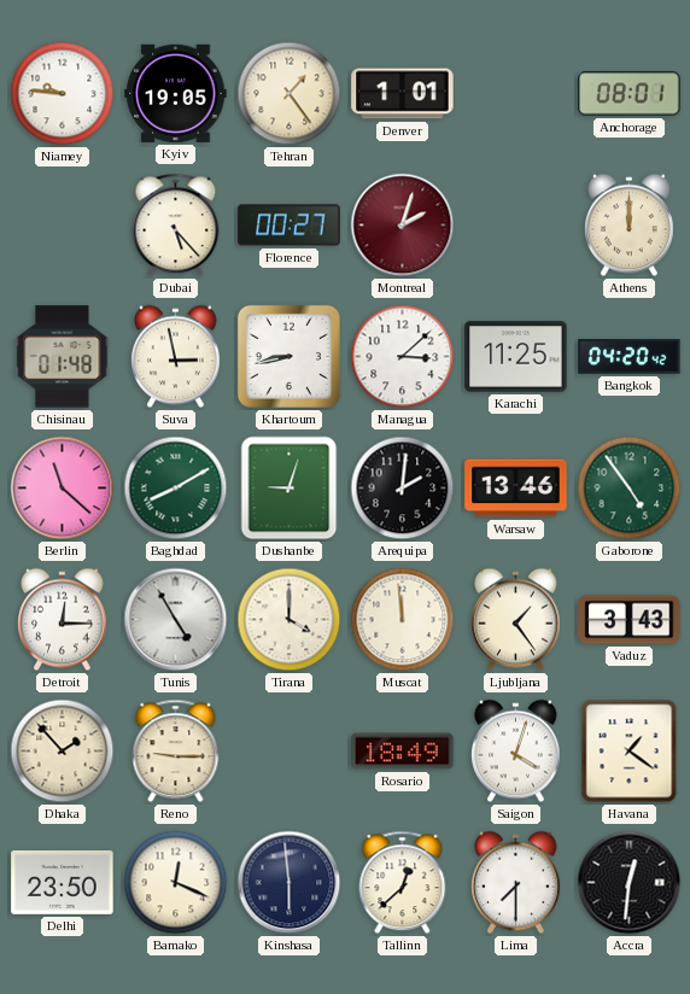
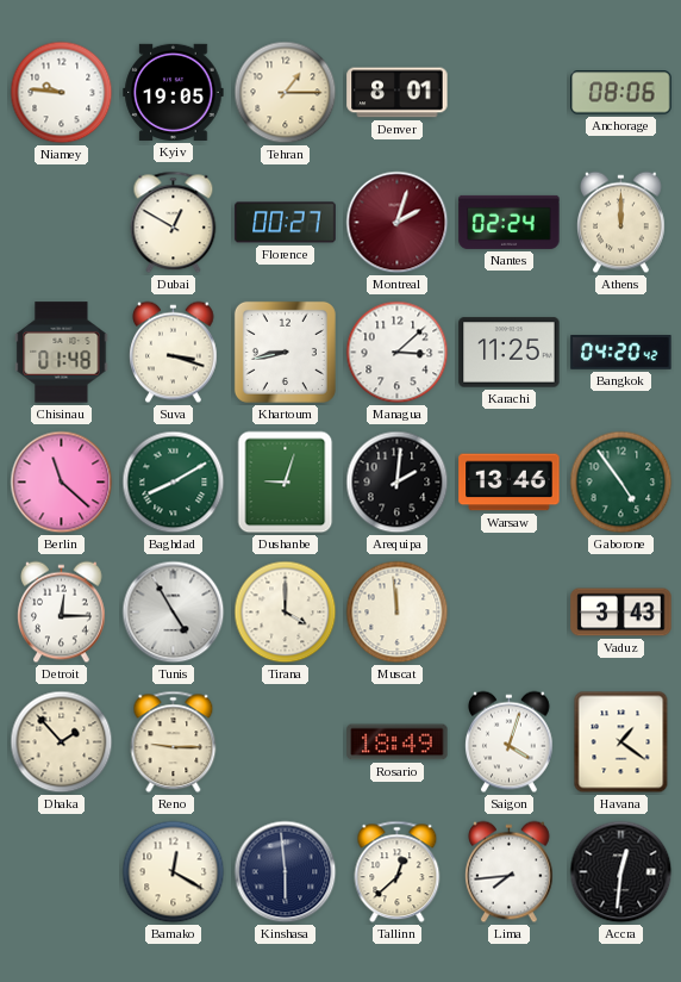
Tehran: 1:24 -> 1:15 (286, 93)
Denver: 1:01 -> 8:01 (398, 93)
Anchorage: 08:01 -> 08:06 (621, 93)
Dubai: 5:23 -> 12:50 (174, 223)
Nantes: none -> 02:24 (510, 222)
Suva: 2:58 -> 3:18 (174, 353)
Ljubljana: 1:24 -> none (516, 620)
Delhi: 23:50 -> none (63, 882)
Bamako: 12:19 -> 12:20 (174, 872)
Lima: 7:30 -> 7:44 (510, 872)
